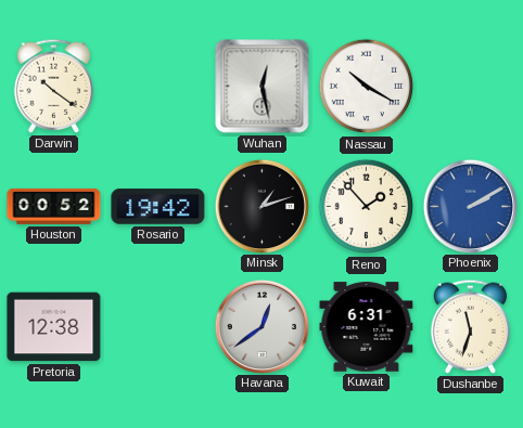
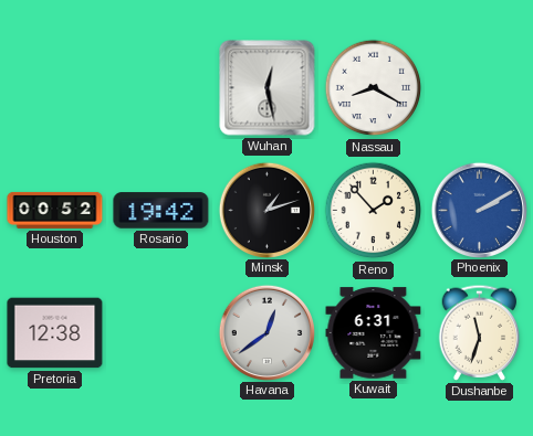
Darwin: 10:21 -> none (54, 86)
Nassau: 10:20 -> 8:20 (374, 88)
